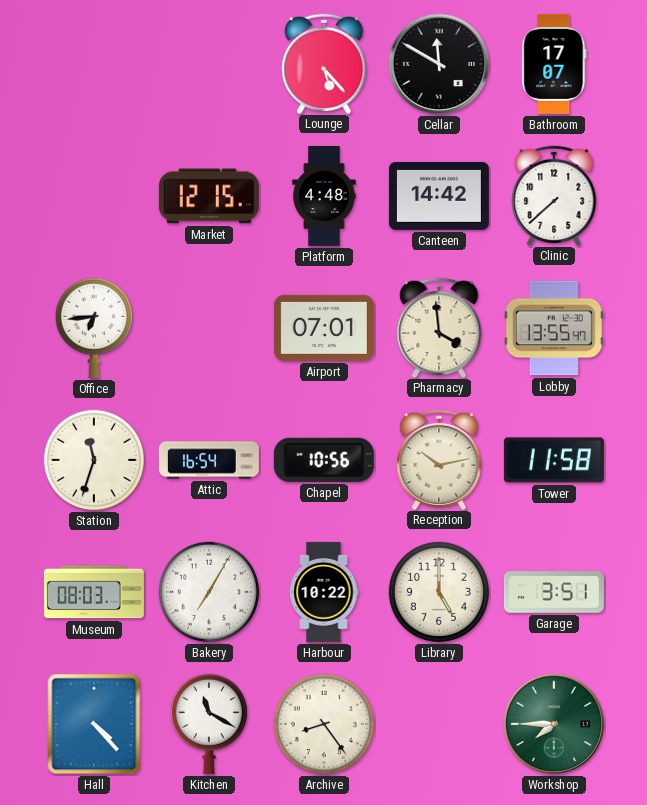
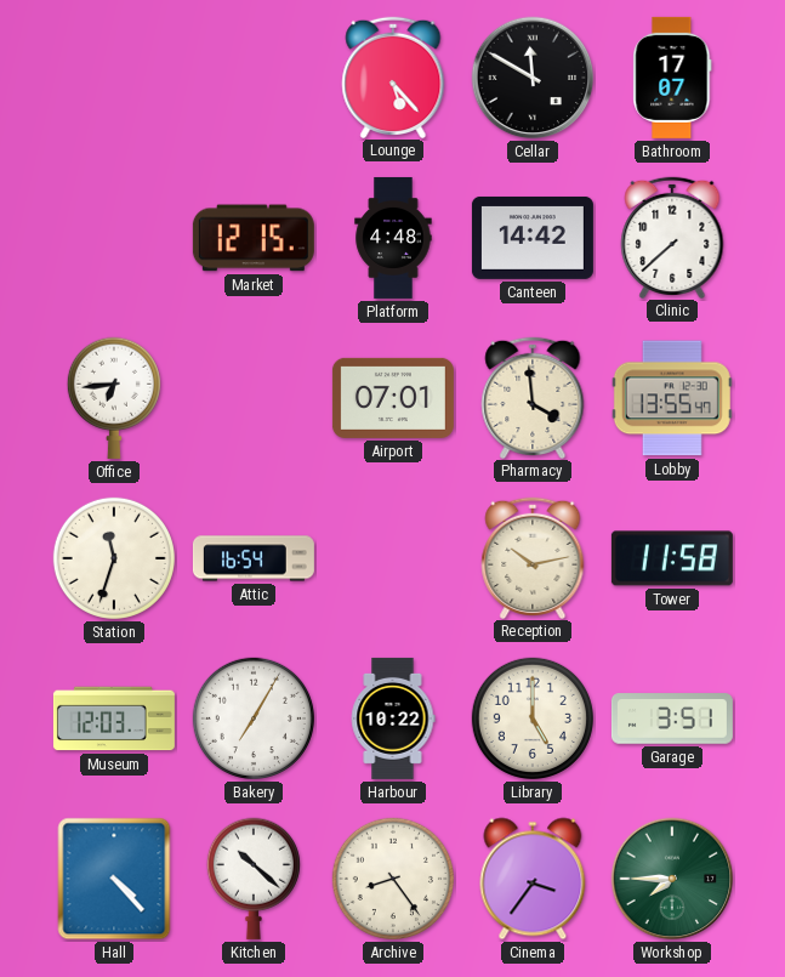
Chapel: 10:56 -> none (324, 460)
Museum: 08:03 -> 12:03 (114, 718)
Kitchen: 11:20 -> 10:22 (254, 879)
Cinema: none -> 3:36 (533, 879)
